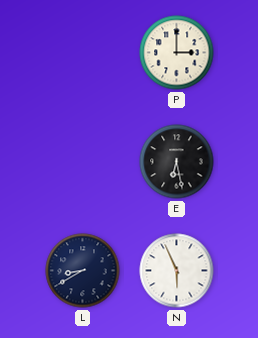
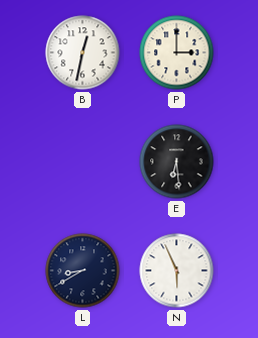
B: none -> 12:32 (83, 53)
E: 6:28 -> 6:29 (177, 162)
